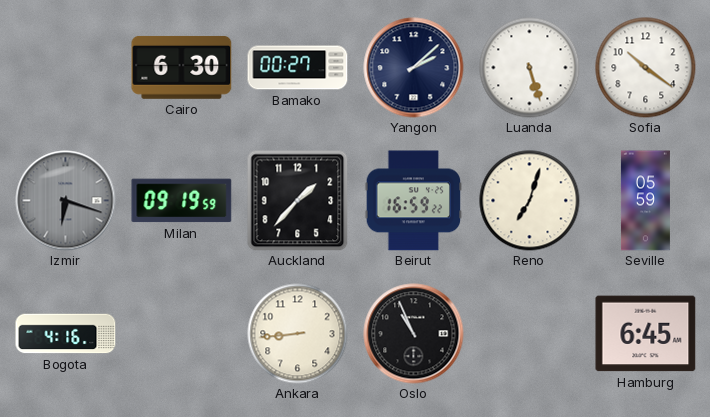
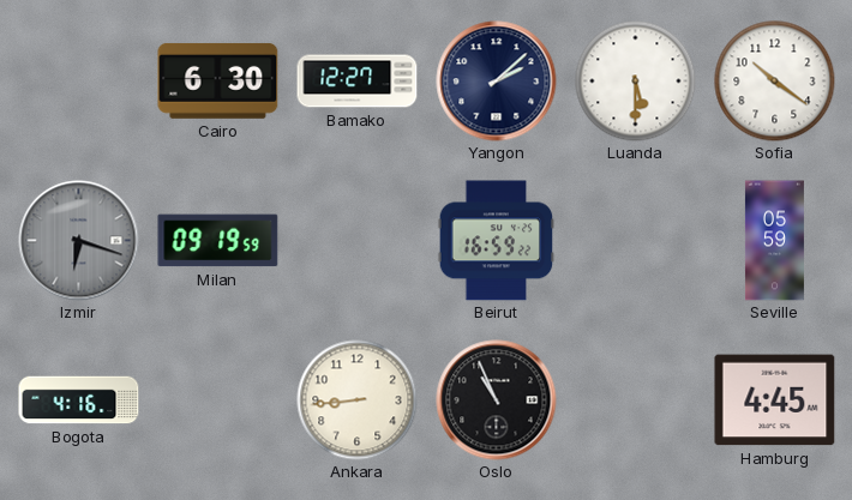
Bamako: 00:27 -> 12:27 (358, 82)
Luanda: 5:27 -> 5:30 (636, 82)
Auckland: 1:37 -> none (298, 201)
Reno: 7:03 -> none (530, 201)
Hamburg: 6:45 -> 4:45 (775, 400)
